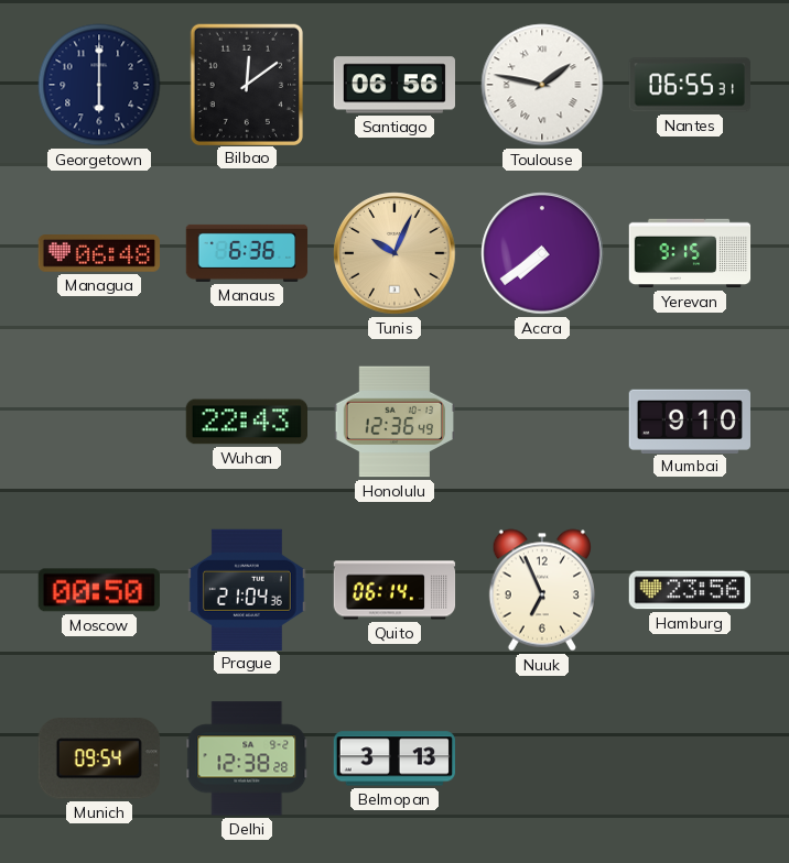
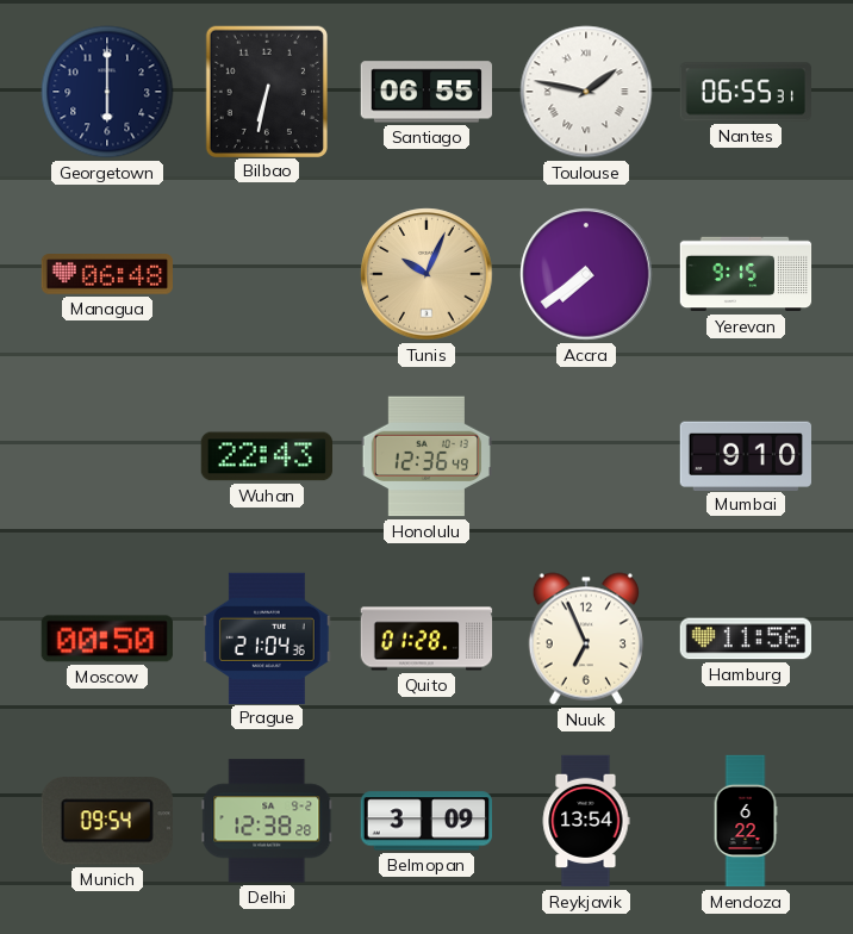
Bilbao: 12:09 -> 6:32 (266, 91)
Santiago: 06:56 -> 06:55 (425, 92)
Manaus: 6:36 -> none (247, 253)
Quito: 06:14 -> 01:28 (426, 639)
Hamburg: 23:56 -> 11:56 (745, 639)
Belmopan: 3:13 -> 3:09 (425, 821)
Reykjavik: none -> 13:54 (586, 821)
Mendoza: none -> 6:22 (746, 821)
